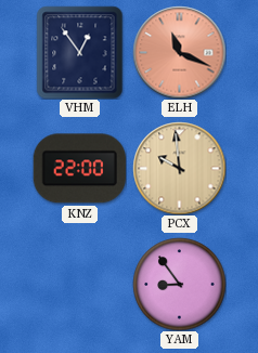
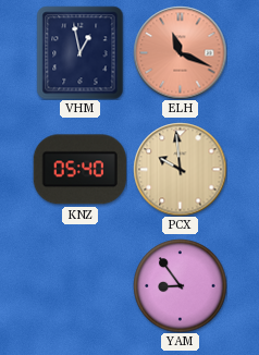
VHM: 12:54 -> 12:58 (81, 52)
KNZ: 22:00 -> 05:40 (79, 170)
